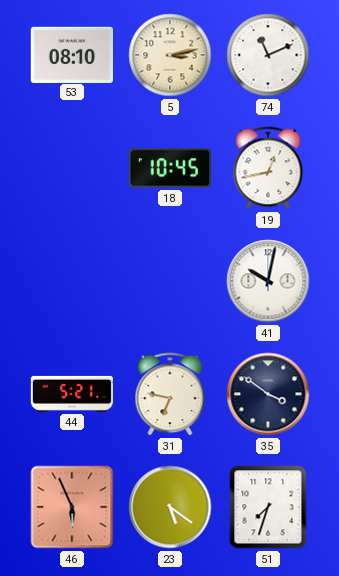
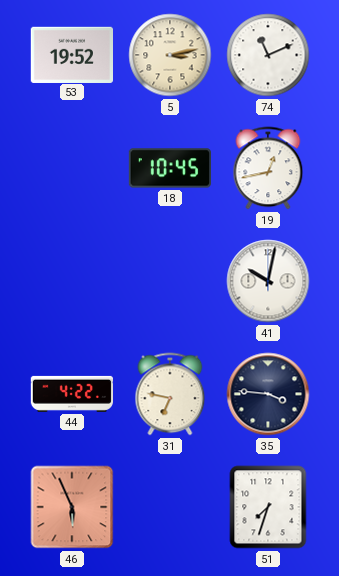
53: 08:10 -> 19:52 (71, 54)
44: 5:21 -> 4:22 (71, 394)
35: 3:51 -> 3:46 (268, 394)
23: 5:21 -> none (170, 507)
